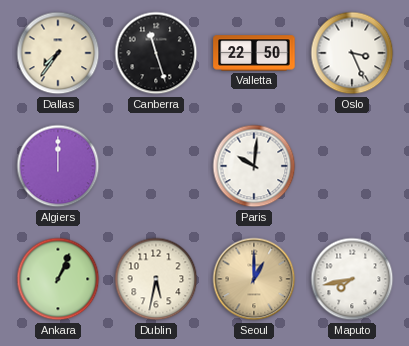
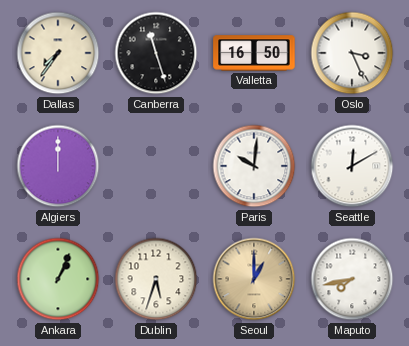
Valletta: 22:50 -> 16:50 (254, 53)
Seattle: none -> 12:10 (352, 166)
Dublin: 5:32 -> 5:33 (156, 279)
